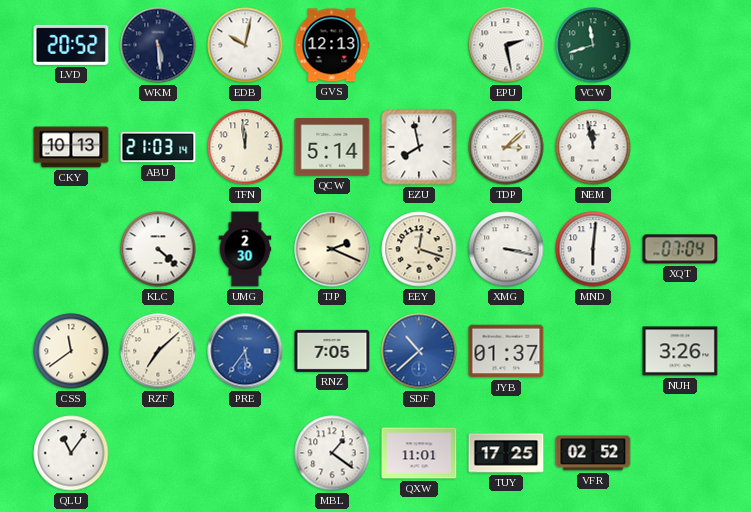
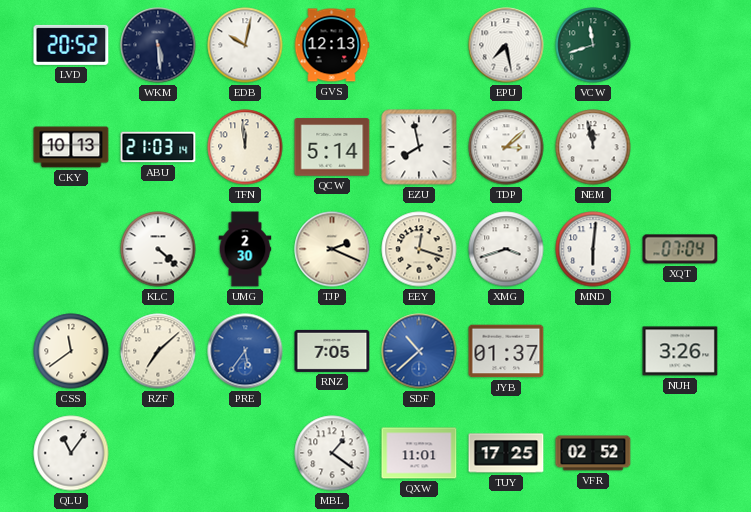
EPU: 2:28 -> 7:28 (506, 45)
XMG: 3:17 -> 3:42 (506, 249)
